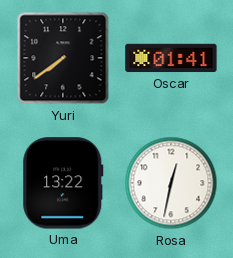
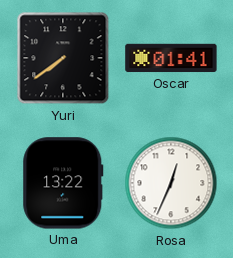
Rosa: 12:32 -> 12:34 (171, 183)
